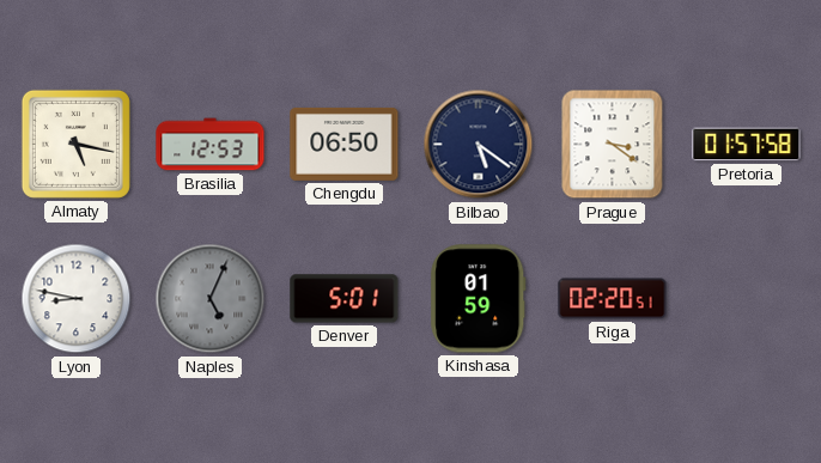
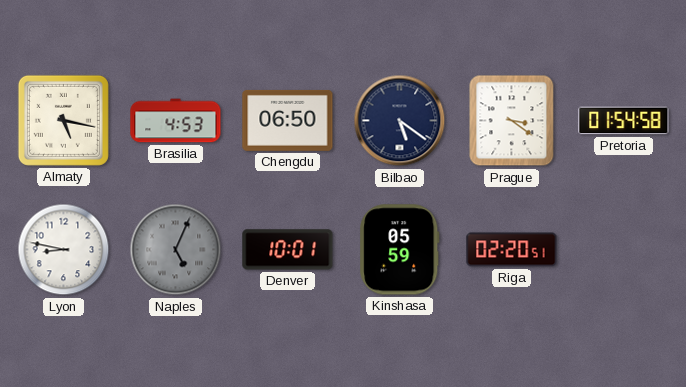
Brasilia: 12:53 -> 4:53 (176, 121)
Pretoria: 01:57 -> 01:54 (624, 121)
Denver: 5:01 -> 10:01 (288, 250)
Kinshasa: 01:59 -> 05:59 (400, 250)
